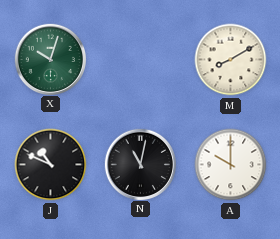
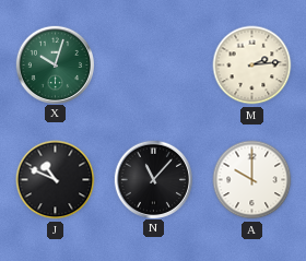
M: 8:10 -> 2:14 (252, 66)
N: 11:02 -> 11:07 (153, 179)
